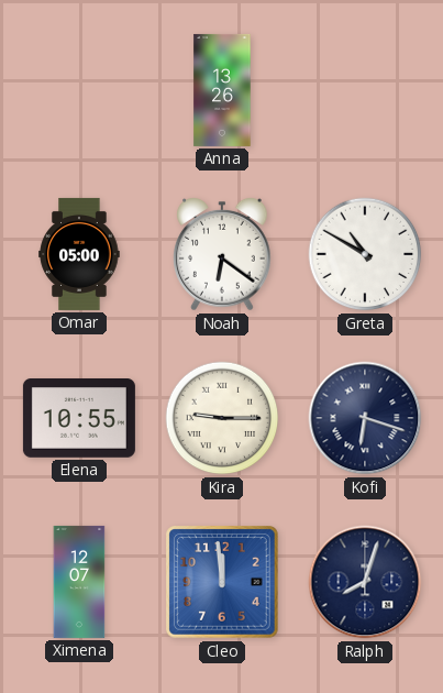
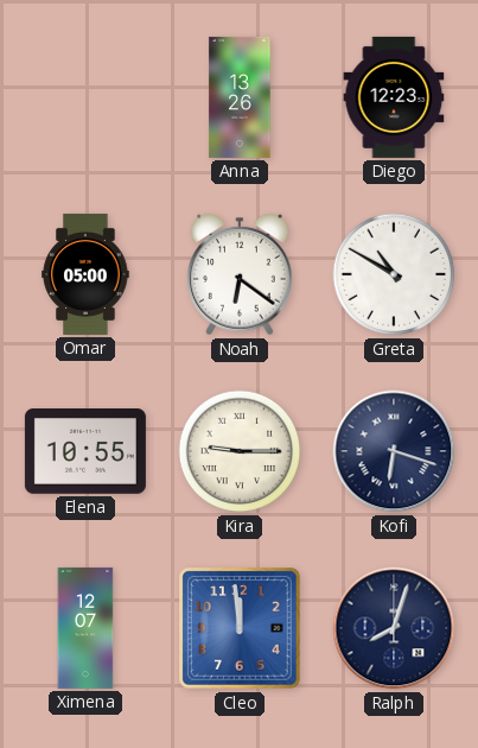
Diego: none -> 12:23 (394, 97)
